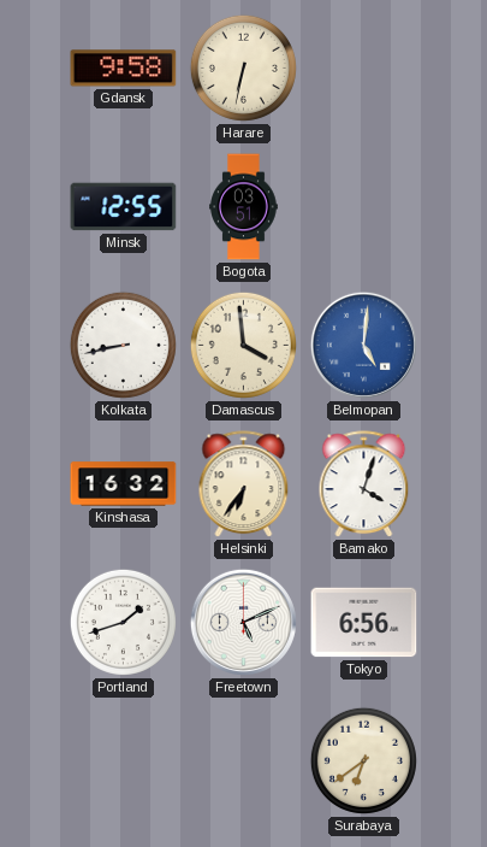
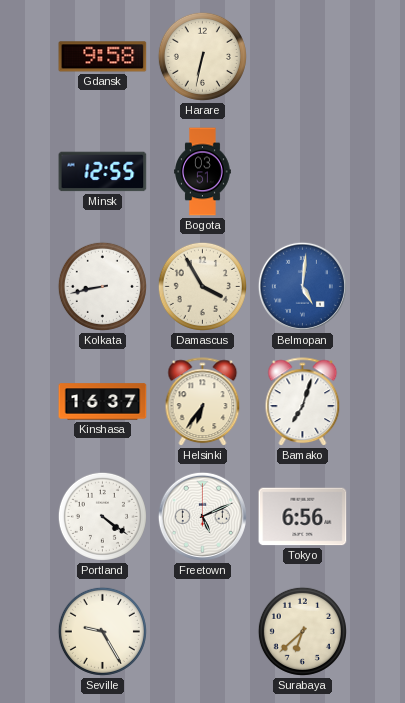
Damascus: 3:59 -> 3:55 (202, 286)
Kinshasa: 16:32 -> 16:37 (103, 402)
Bamako: 4:03 -> 7:03 (303, 402)
Portland: 1:42 -> 4:21 (102, 516)
Seville: none -> 9:25 (102, 631)
Surabaya: 6:39 -> 6:38 (302, 631)
